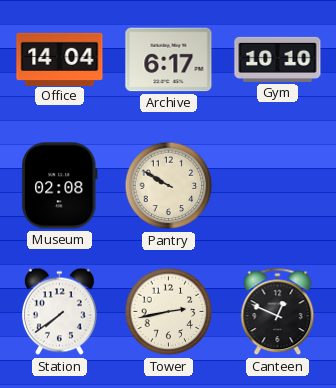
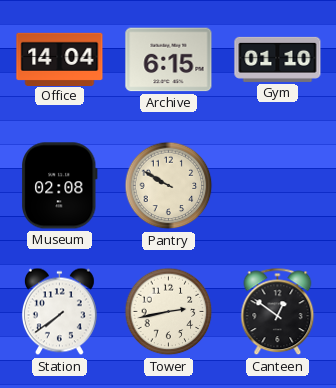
Archive: 6:17 -> 6:15 (169, 60)
Gym: 10:10 -> 01:10 (278, 59)
Canteen: 12:49 -> 12:51 (278, 312)
